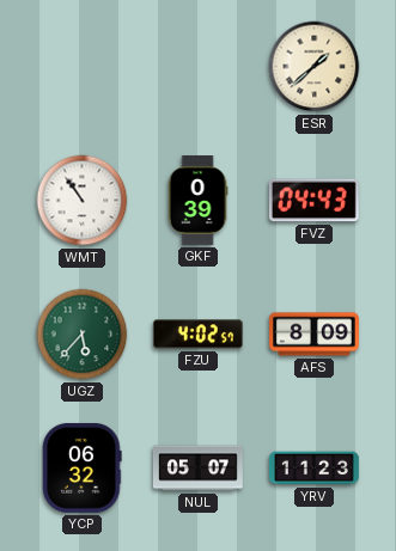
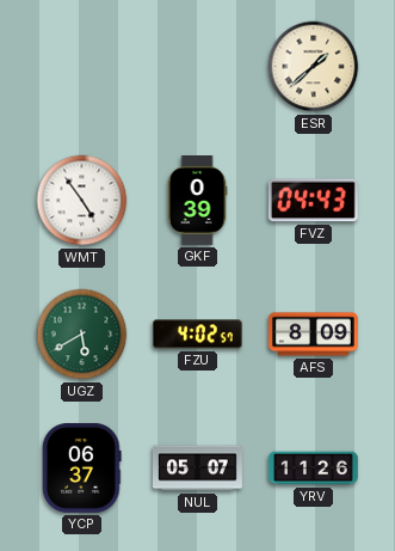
WMT: 10:54 -> 4:54 (82, 201)
UGZ: 5:37 -> 5:40 (82, 335)
YCP: 06:32 -> 06:37 (82, 467)
YRV: 11:23 -> 11:26 (313, 469)
